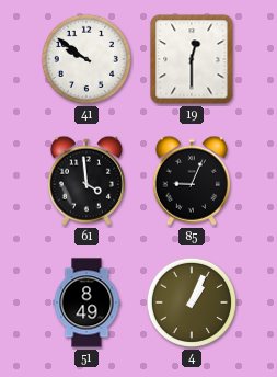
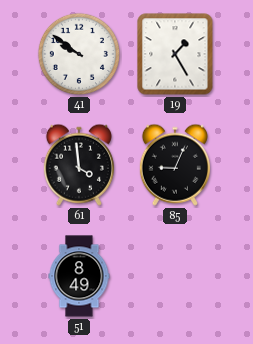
19: 12:30 -> 1:25 (175, 54)
4: 1:04 -> none (192, 302)
